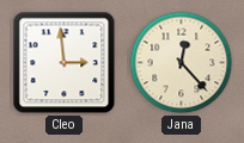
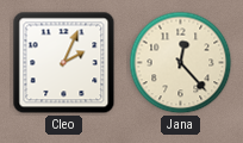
Cleo: 2:59 -> 2:04 (64, 63)
